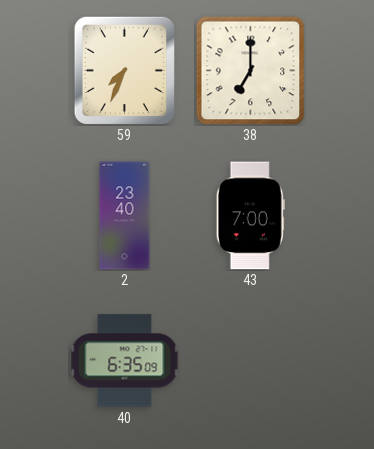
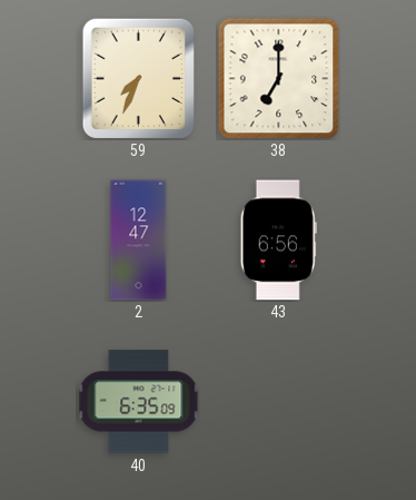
2: 23:40 -> 12:47 (139, 241)
43: 7:00 -> 6:56 (278, 241)
